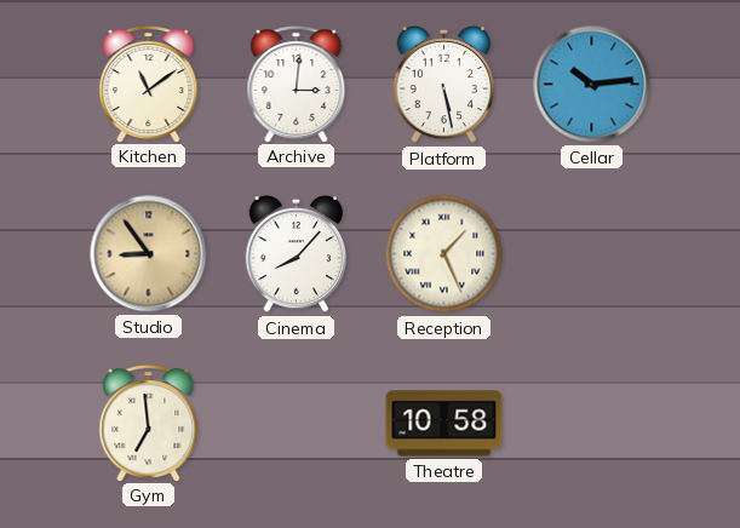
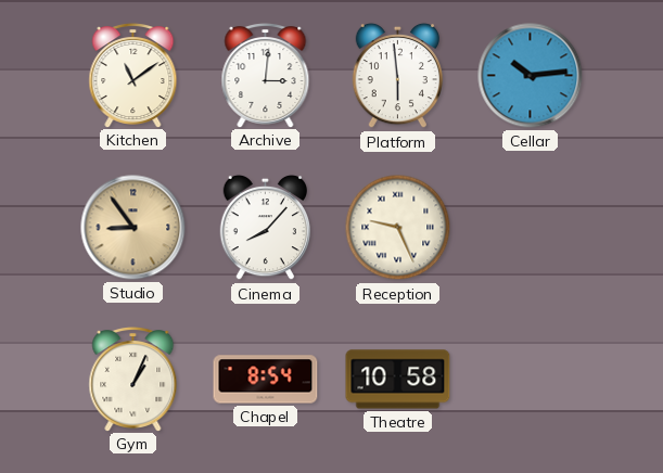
Platform: 5:28 -> 5:59 (398, 76)
Reception: 1:26 -> 9:26 (398, 228)
Gym: 6:59 -> 1:04 (133, 380)
Chapel: none -> 8:54 (266, 380)
